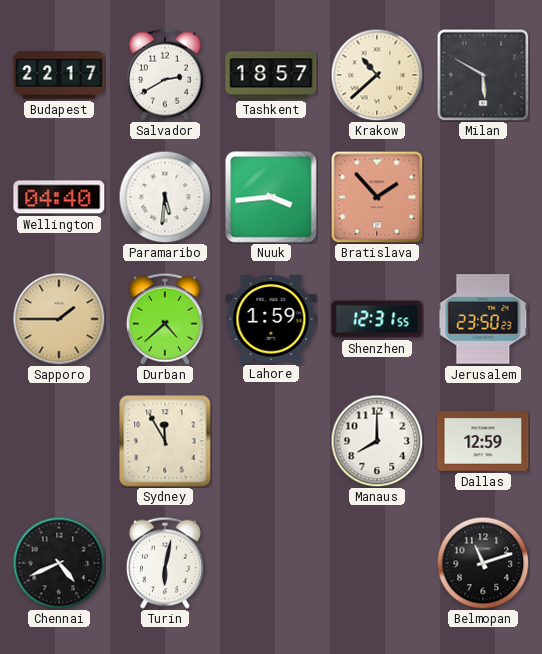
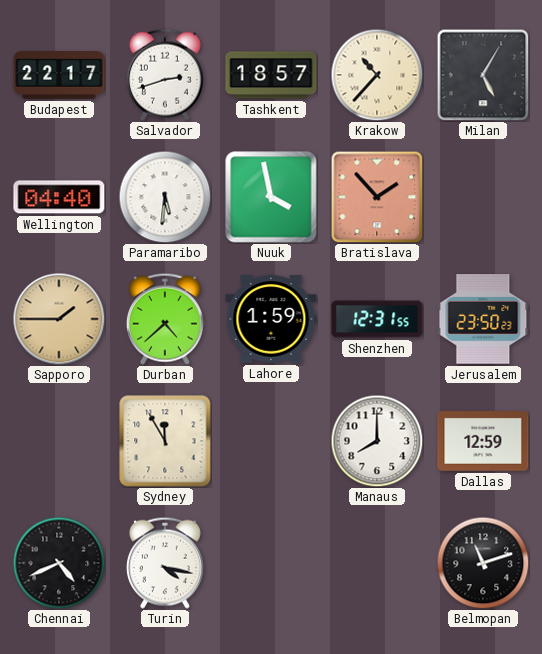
Salvador: 2:40 -> 2:42 (165, 75)
Krakow: 10:38 -> 10:37 (377, 75)
Milan: 5:50 -> 5:05 (483, 75)
Nuuk: 3:44 -> 3:58 (271, 197)
Turin: 6:02 -> 4:17 (165, 563)
